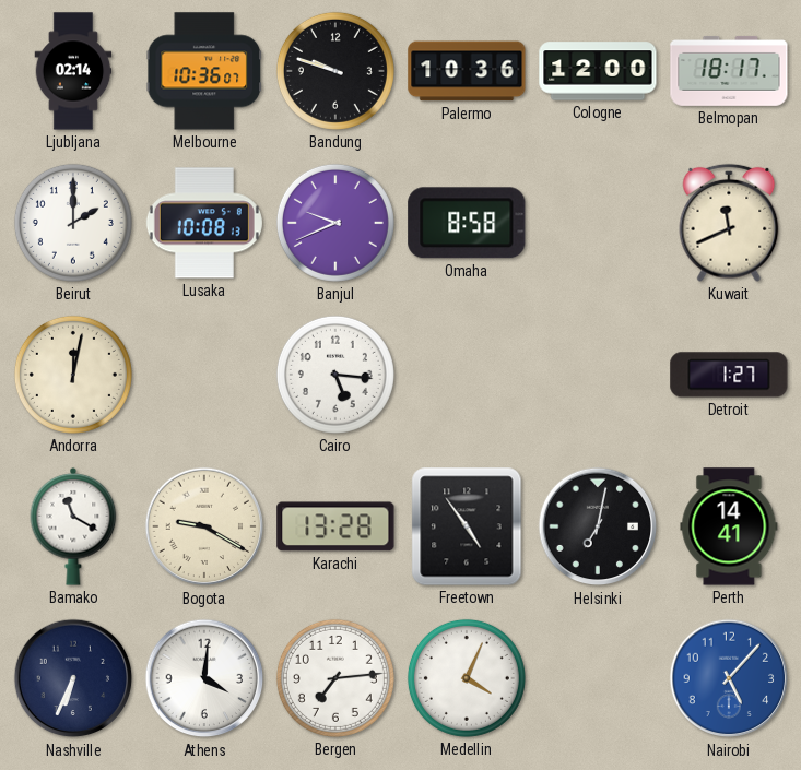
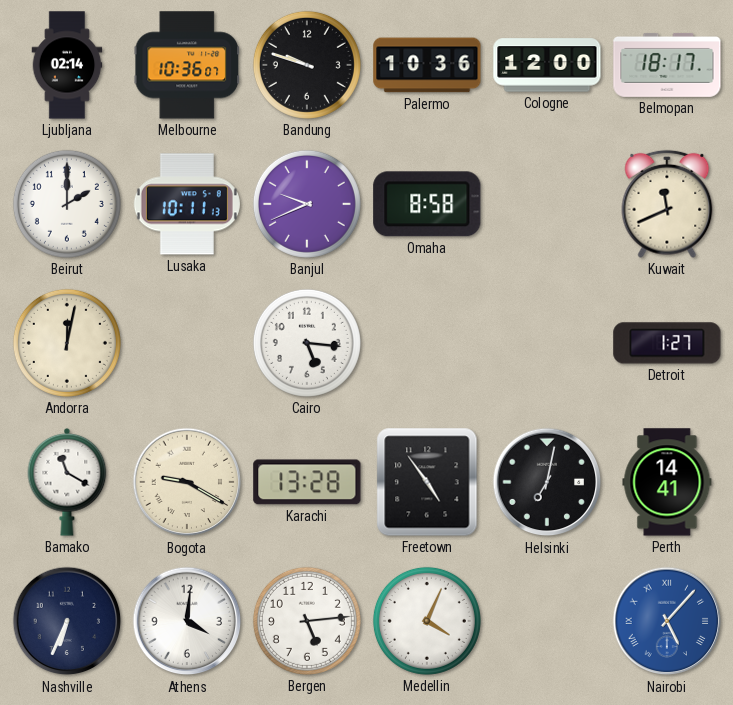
Lusaka: 10:08 -> 10:11 (187, 204)
Bergen: 7:14 -> 5:14 (307, 621)
Nairobi numerals: Arabic -> Roman (667, 621)
